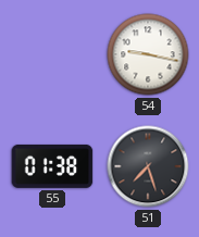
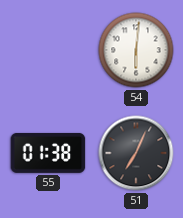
54: 9:17 -> 6:01 (136, 50)
51: 7:27 -> 7:04 (136, 153)
